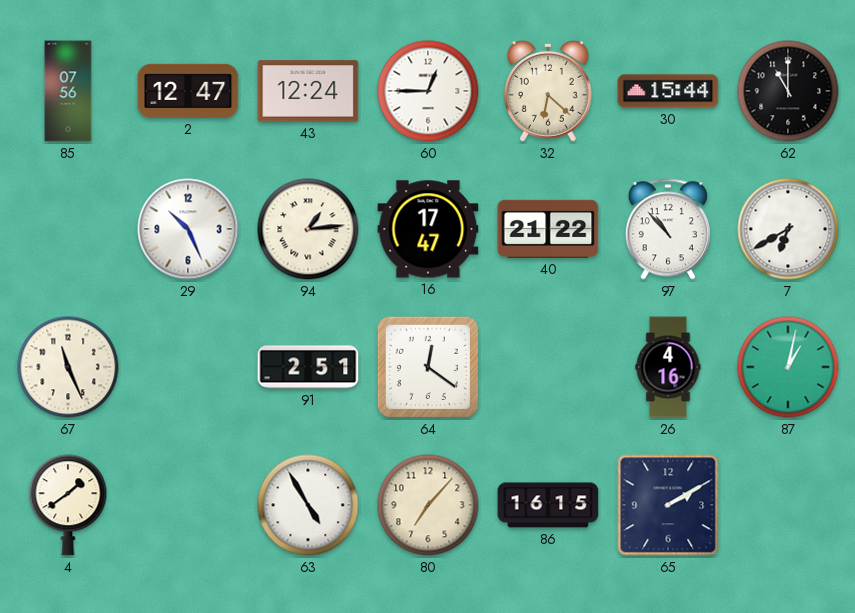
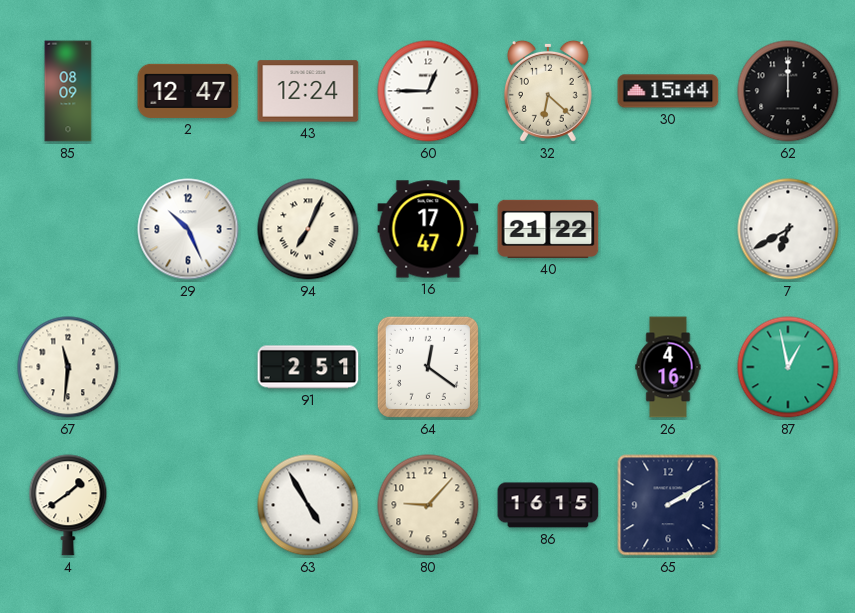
85: 07:56 -> 08:09 (68, 91)
62: 11:00 -> 12:00 (788, 91)
94: 1:14 -> 7:04 (308, 229)
97: 10:53 -> none (668, 229)
67: 11:26 -> 11:31 (68, 367)
87: 1:02 -> 12:58 (788, 367)
80: 7:07 -> 9:07 (428, 505)
